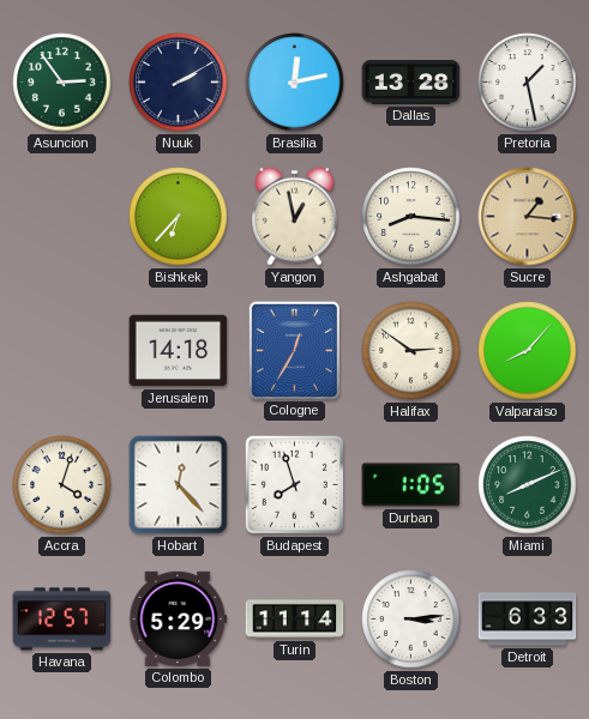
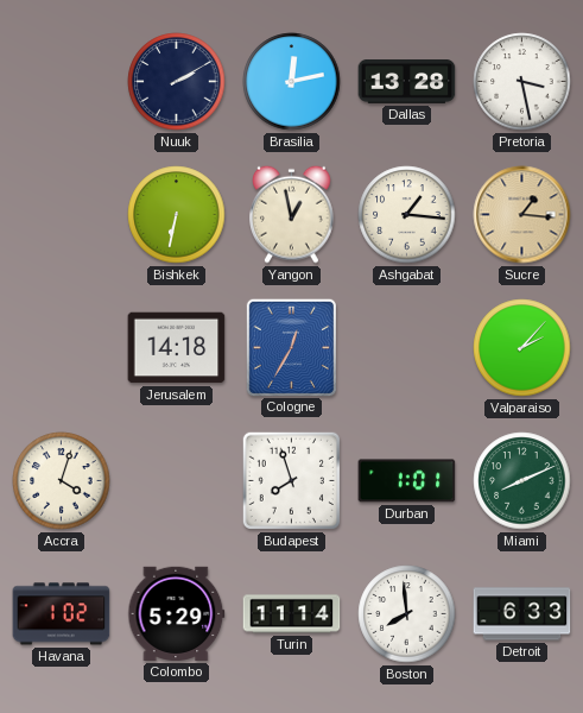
Asuncion: 2:54 -> none (62, 83)
Pretoria: 1:28 -> 3:28 (522, 82)
Bishkek: 6:37 -> 6:32 (177, 215)
Ashgabat: 8:16 -> 1:16 (407, 215)
Halifax: 2:51 -> none (411, 351)
Valparaiso: 8:07 -> 2:07 (522, 348)
Hobart: 12:23 -> none (179, 485)
Durban: 1:05 -> 1:01 (407, 481)
Havana: 12:57 -> 1:02 (62, 614)
Boston: 3:14 -> 7:59 (407, 614)
